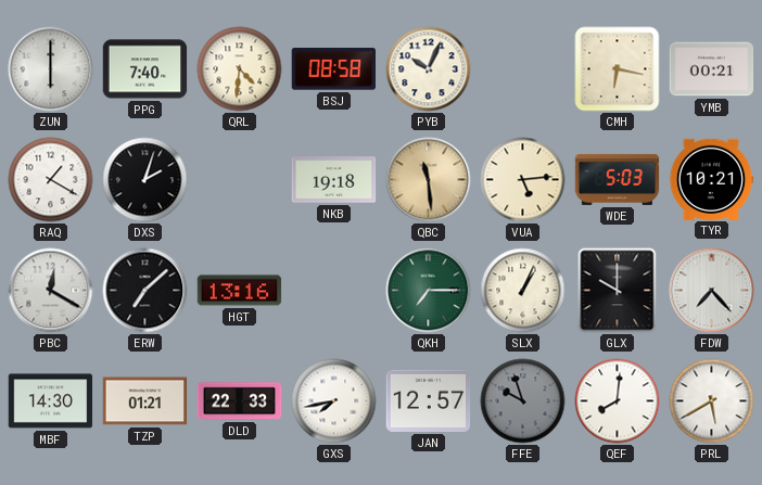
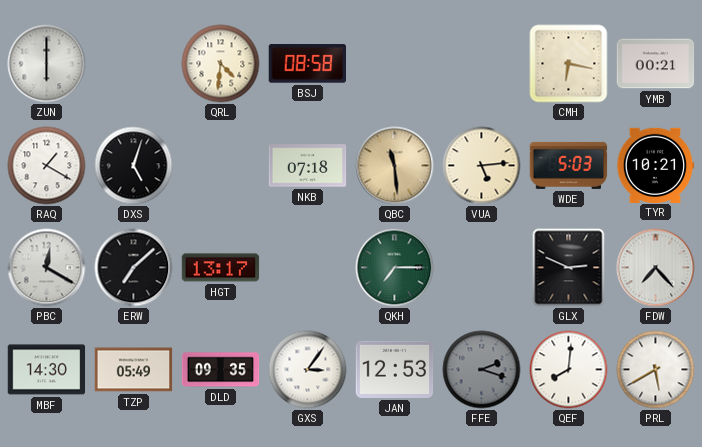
PPG: 7:40 -> none (145, 69)
PYB: 10:04 -> none (429, 69)
DXS: 2:03 -> 5:03 (134, 166)
NKB: 19:18 -> 07:18 (308, 166)
HGT: 13:16 -> 13:17 (221, 268)
SLX: 1:04 -> none (523, 291)
GLX: 10:00 -> 2:49 (569, 268)
TZP: 01:21 -> 05:49 (134, 370)
DLD: 22:33 -> 09:35 (221, 370)
GXS: 7:43 -> 3:06 (308, 370)
JAN: 12:57 -> 12:53 (395, 369)
FFE: 9:57 -> 2:18 (482, 370)
